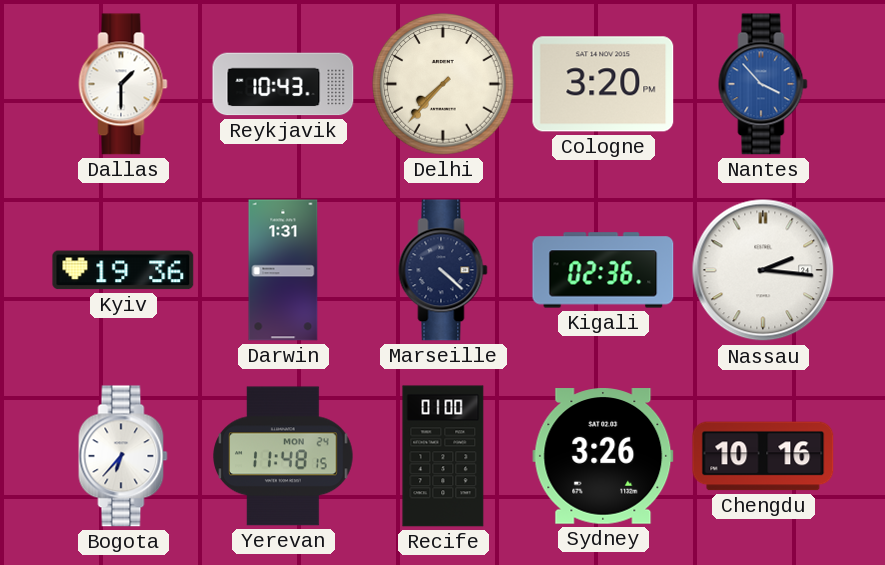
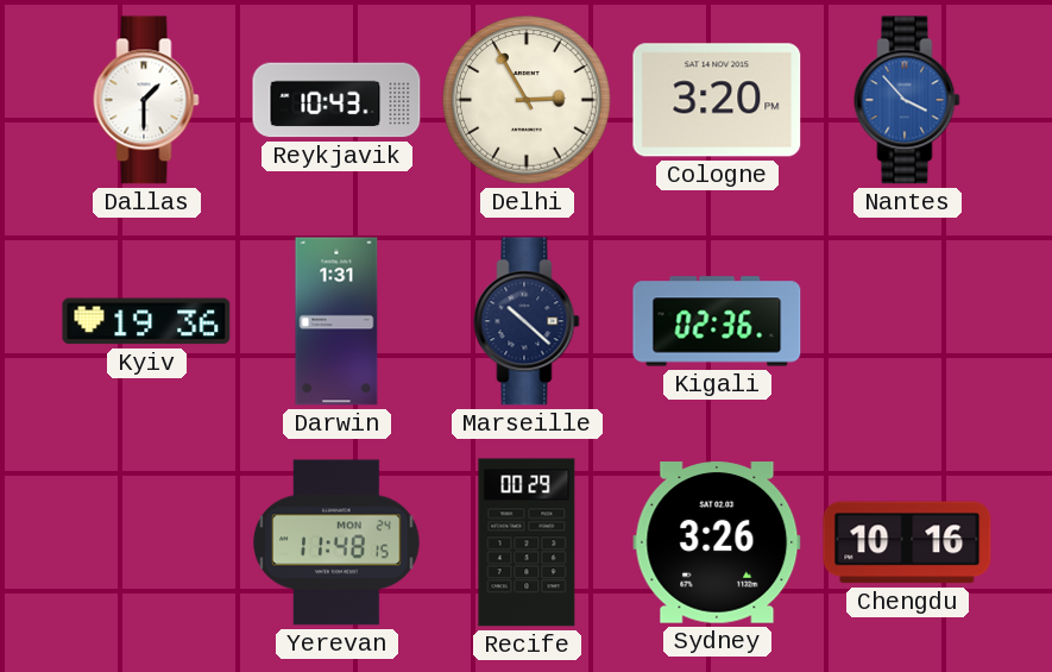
Delhi: 7:37 -> 2:55 (527, 100)
Marseille: 4:22 -> 10:22 (527, 321)
Nassau: 2:16 -> none (763, 270)
Bogota: 6:37 -> none (123, 456)
Recife: 01:00 -> 00:29 (527, 542)
